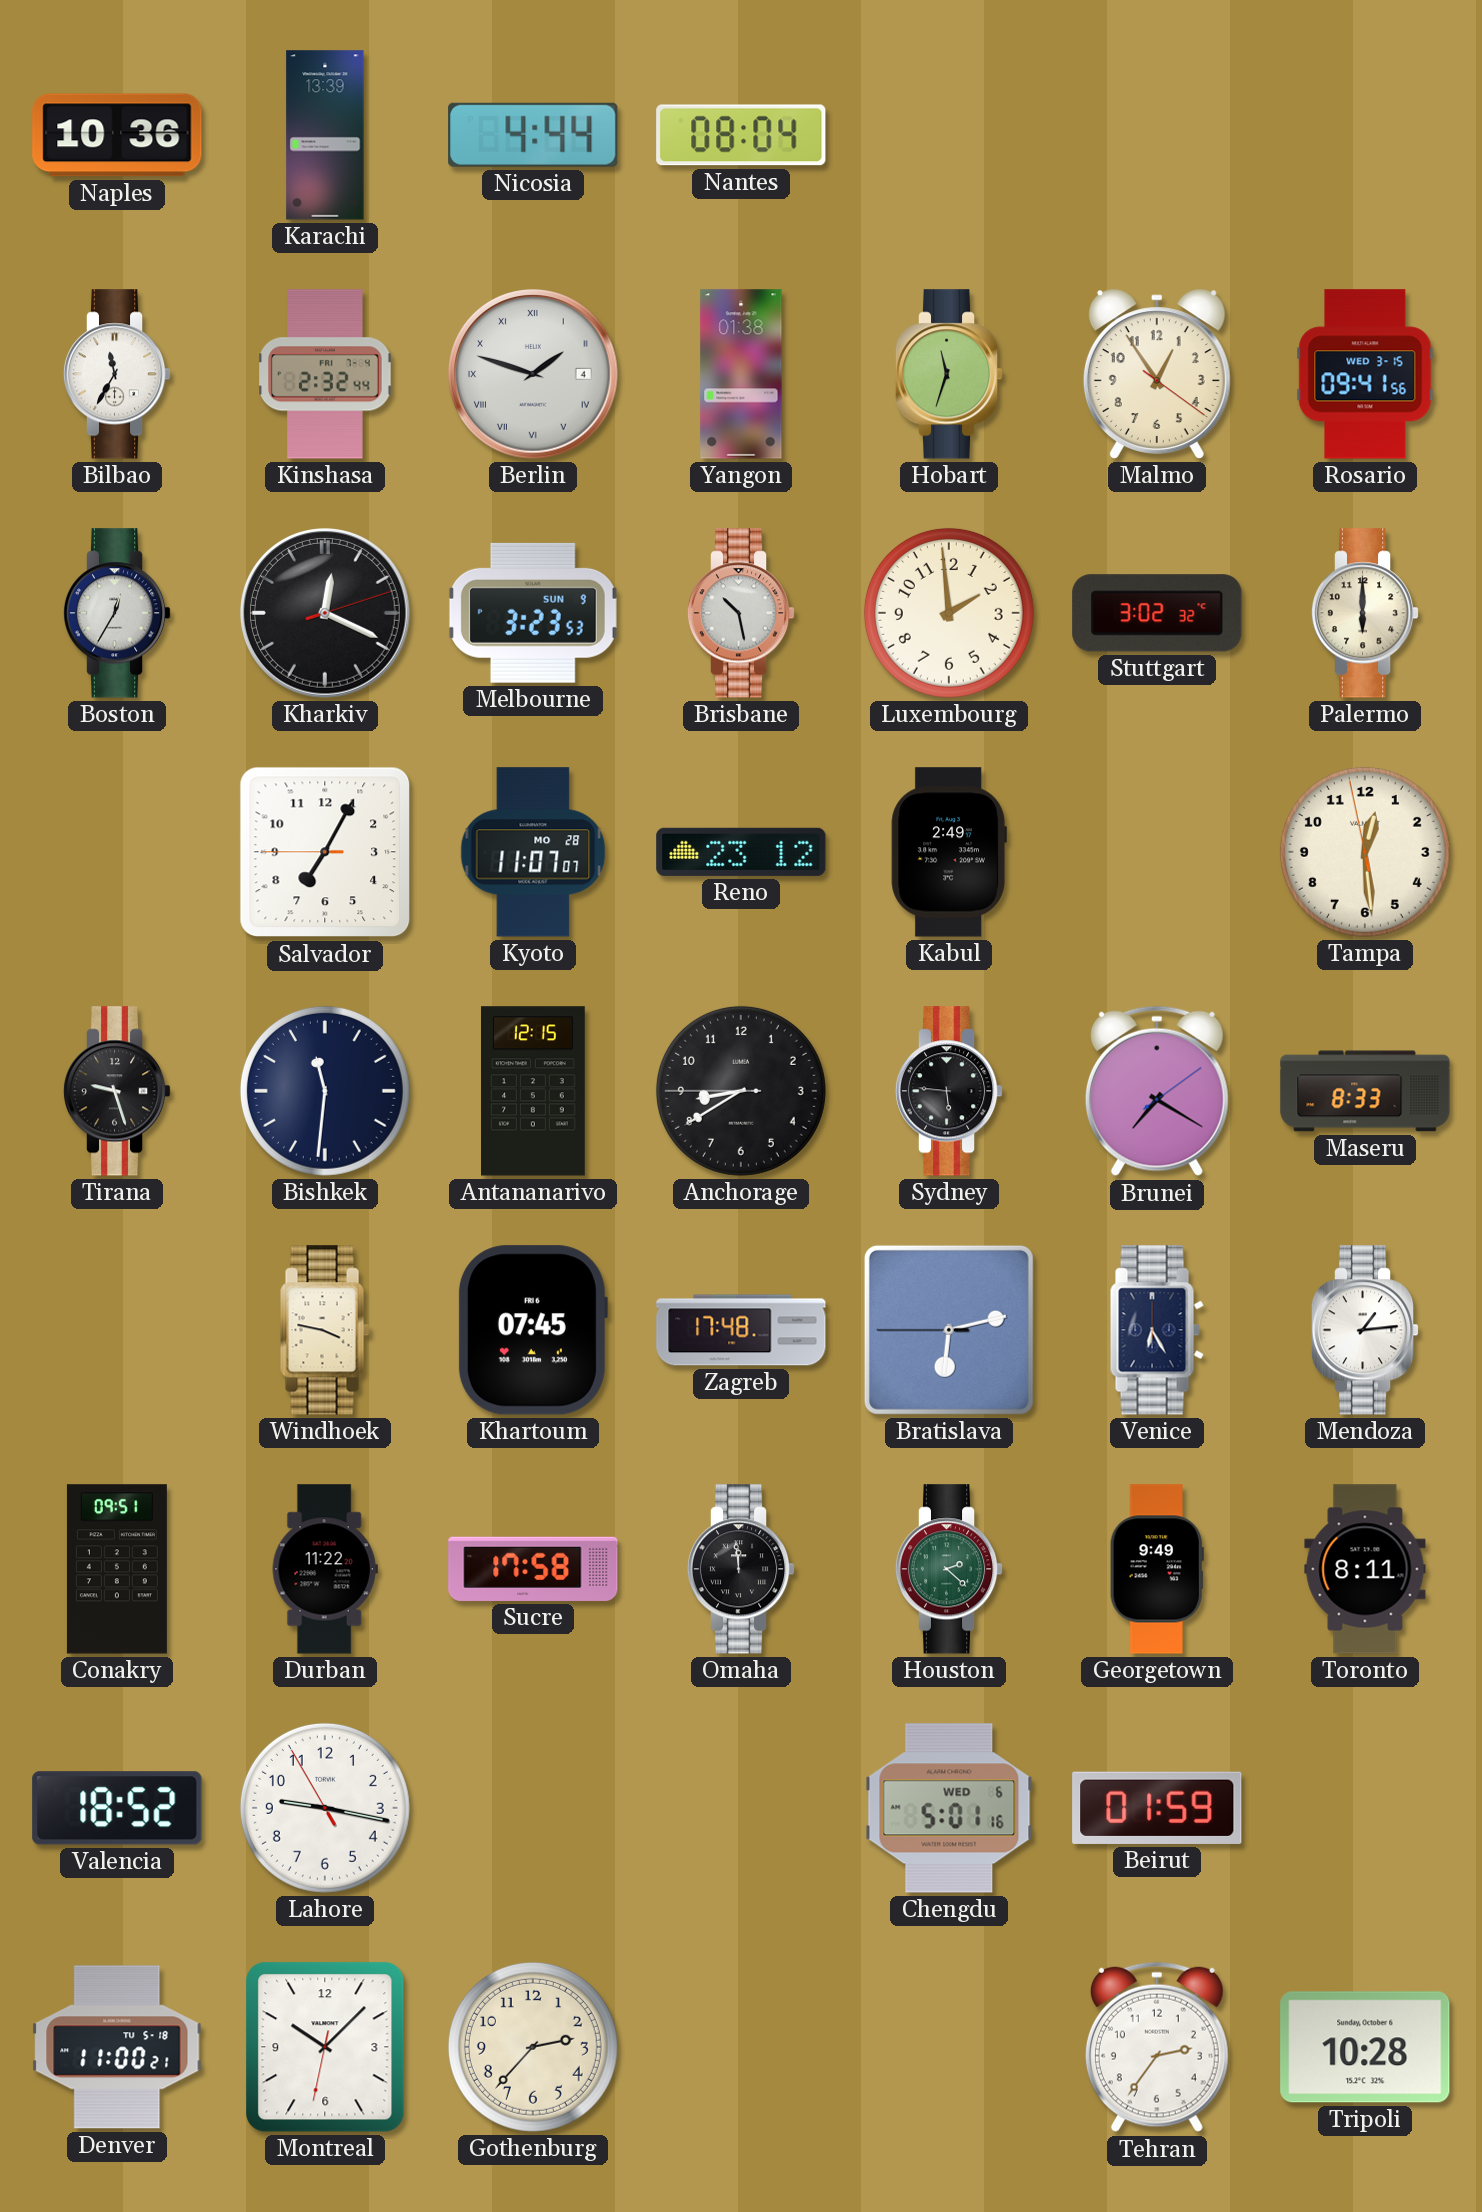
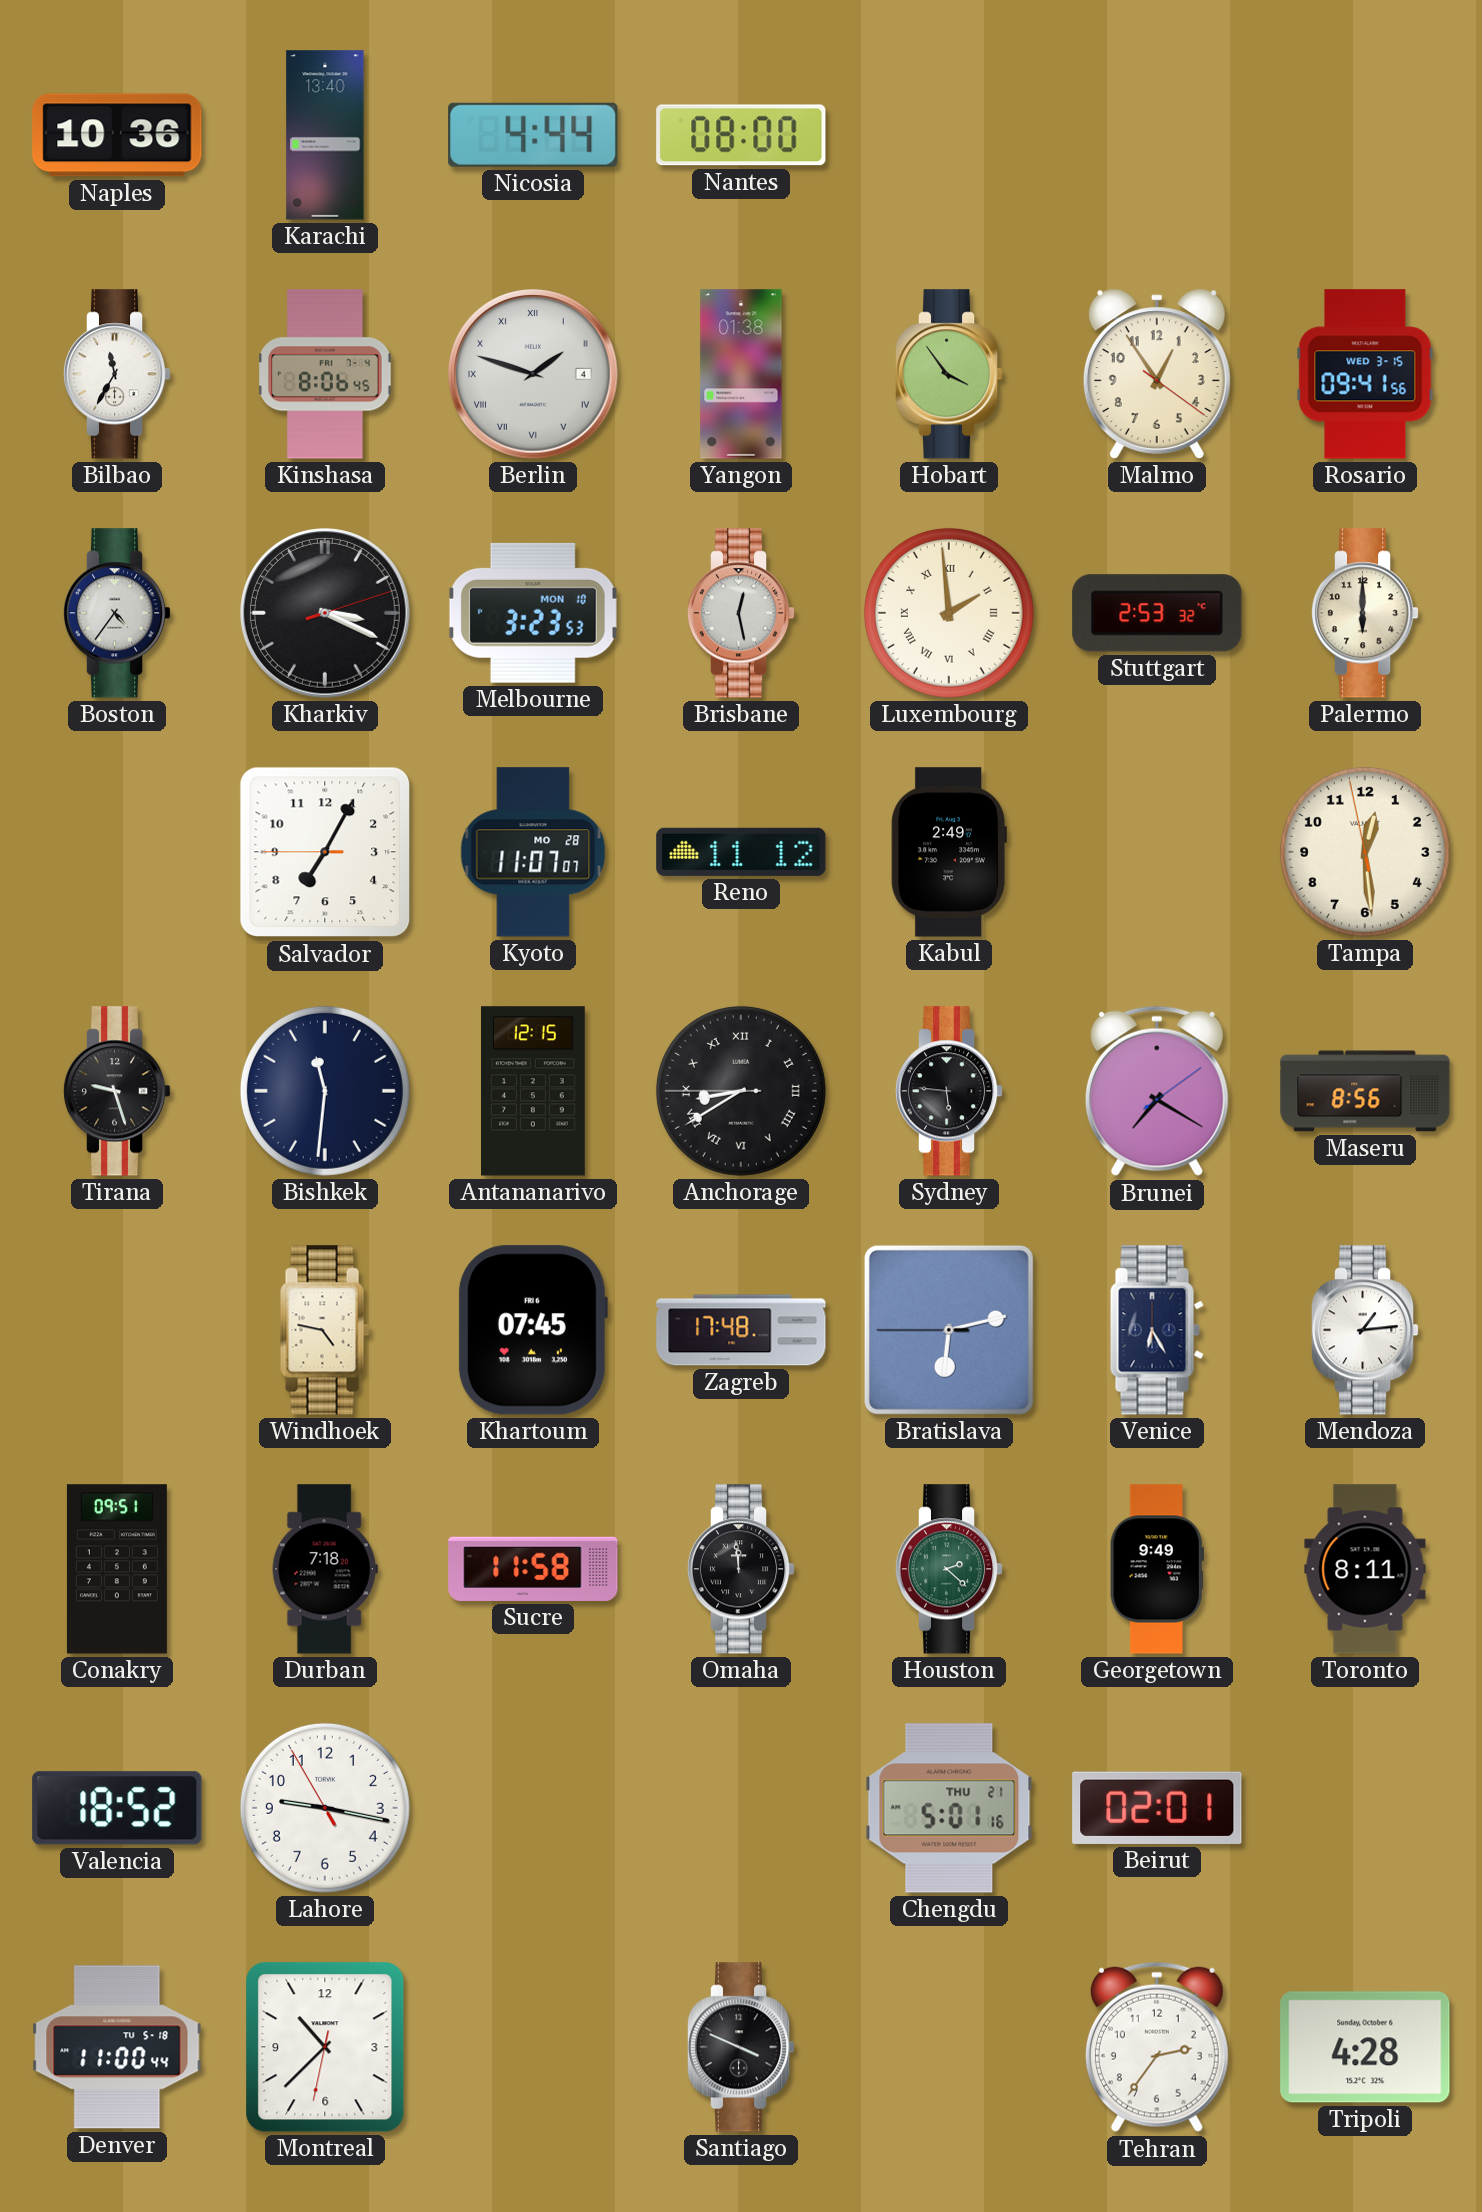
Karachi: 13:39 -> 13:40 (325, 135)
Nantes: 08:04 -> 08:00 (741, 135)
Kinshasa: 2:32 -> 8:06 (325, 374)
Hobart: 11:33 -> 3:54 (949, 374)
Boston: 12:35 -> 4:36 (117, 613)
Kharkiv: 12:19 -> 3:19 (326, 614)
Melbourne date: SUN 9 -> MON 10 (533, 613)
Brisbane: 10:28 -> 12:28 (741, 613)
Luxembourg numerals: Arabic -> Roman (949, 613)
Stuttgart: 3:02 -> 2:53 (1157, 613)
Reno: 23:12 -> 11:12 (741, 852)
Anchorage numerals: Arabic -> Roman (741, 1091)
Maseru: 8:33 -> 8:56 (1365, 1091)
Windhoek: 3:47 -> 4:47 (325, 1330)
Durban: 11:22 -> 7:18 (325, 1569)
Sucre: 17:58 -> 11:58 (533, 1569)
Chengdu date: WED 6 -> THU 21 (949, 1808)
Beirut: 01:59 -> 02:01 (1157, 1808)
Denver: 11:00:21 -> 11:00:44 (117, 2047)
Montreal: 10:07 -> 10:37 (325, 2047)
Gothenburg: 2:37 -> none (533, 2047)
Santiago: none -> 3:49 (741, 2047)
Tripoli: 10:28 -> 4:28 (1365, 2047)
